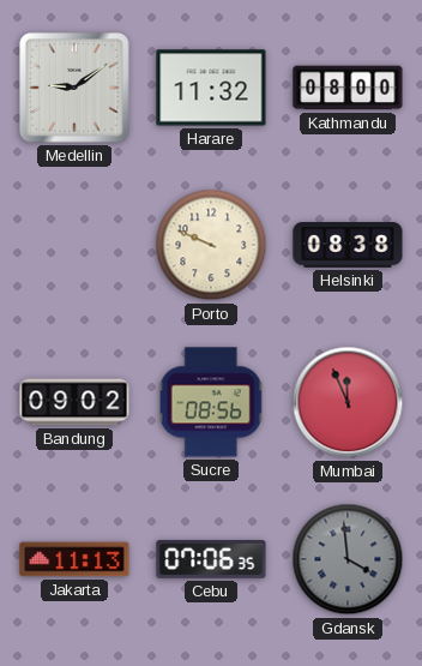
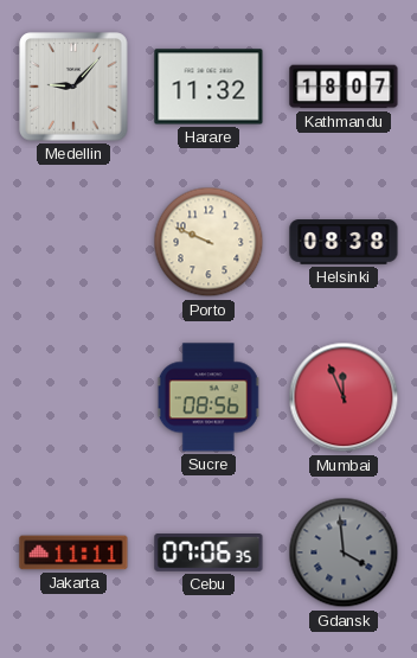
Medellin: 9:09 -> 9:07 (73, 87)
Kathmandu: 08:00 -> 18:07 (344, 87)
Bandung: 09:02 -> none (74, 402)
Jakarta: 11:13 -> 11:11 (73, 552)
